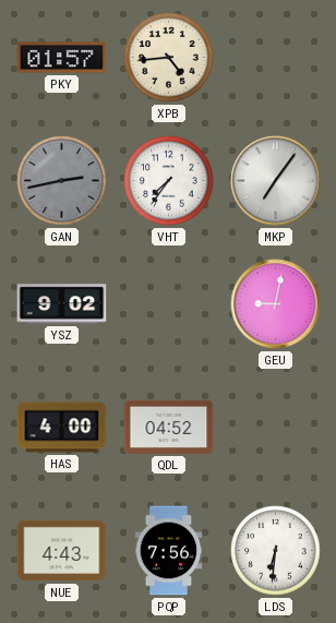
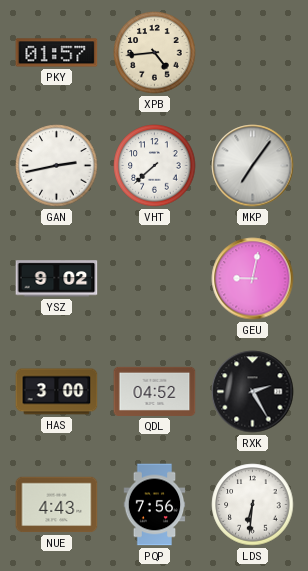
GAN dial: grey -> white (57, 166)
VHT: 7:36 -> 7:38 (155, 166)
HAS: 4:00 -> 3:00 (57, 392)
RXK: none -> 2:25 (253, 392)
